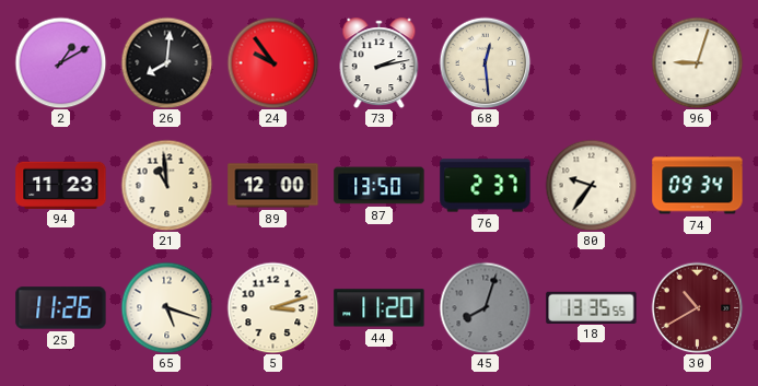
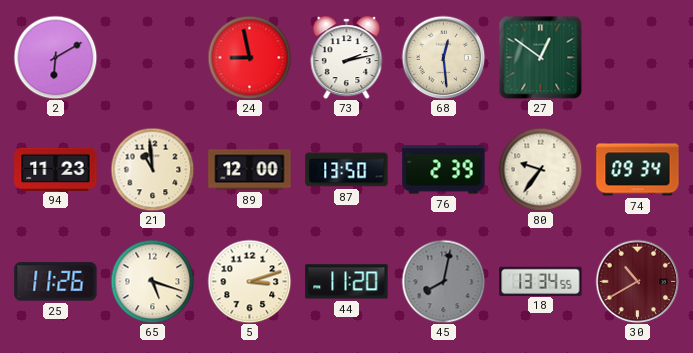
2: 1:10 -> 6:10 (55, 57)
26: 8:01 -> none (166, 62)
24: 9:54 -> 8:58 (249, 57)
27: none -> 12:51 (540, 57)
96: 9:03 -> none (697, 62)
76: 2:37 -> 2:39 (444, 170)
45: 8:03 -> 8:02 (443, 281)
18: 13:35 -> 13:34 (541, 281)
